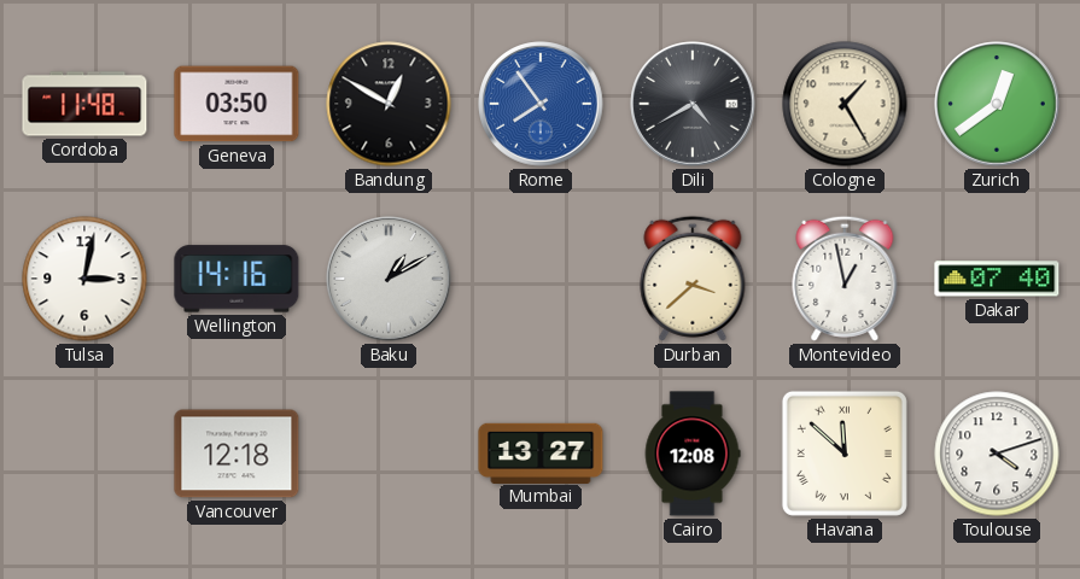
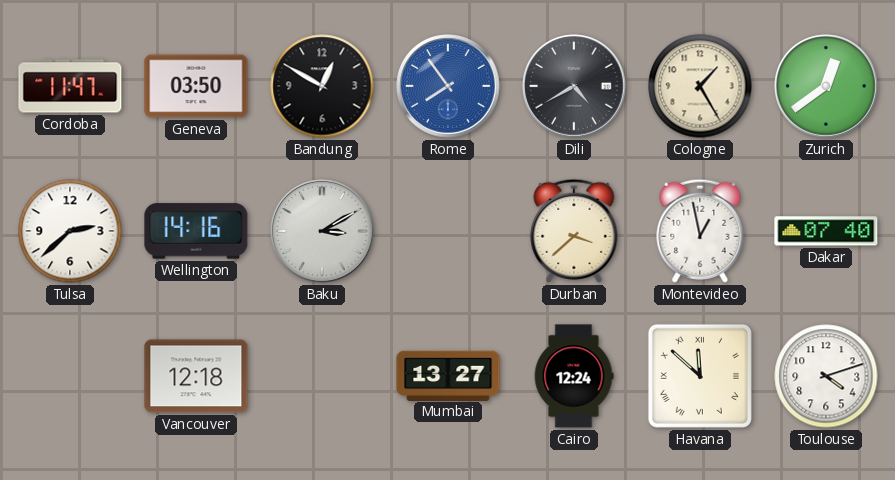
Cordoba: 11:48 -> 11:47 (70, 86)
Tulsa: 3:02 -> 2:38 (70, 231)
Baku: 1:10 -> 3:10 (322, 231)
Cairo: 12:08 -> 12:24 (574, 376)
